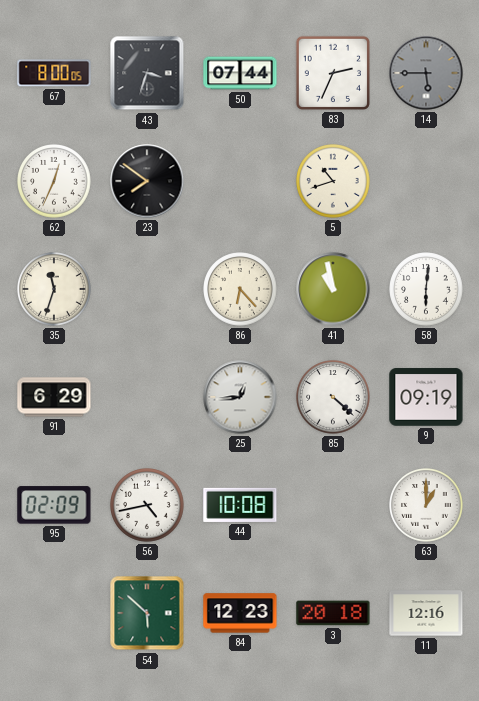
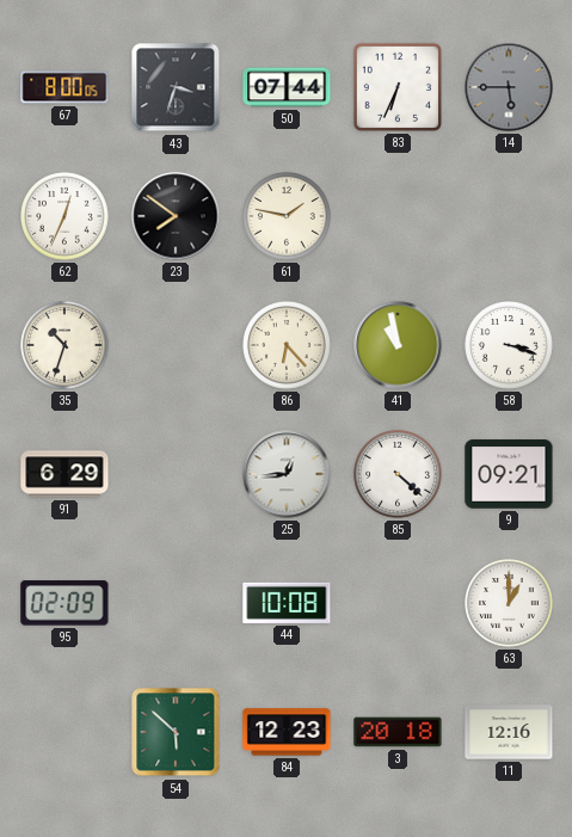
83: 2:34 -> 6:34 (398, 87)
61: none -> 1:47 (288, 217)
5: 10:42 -> none (334, 182)
35: 11:33 -> 10:33 (66, 346)
58: 6:01 -> 3:18 (510, 346)
9: 09:19 -> 09:21 (509, 474)
56: 4:43 -> none (148, 506)
